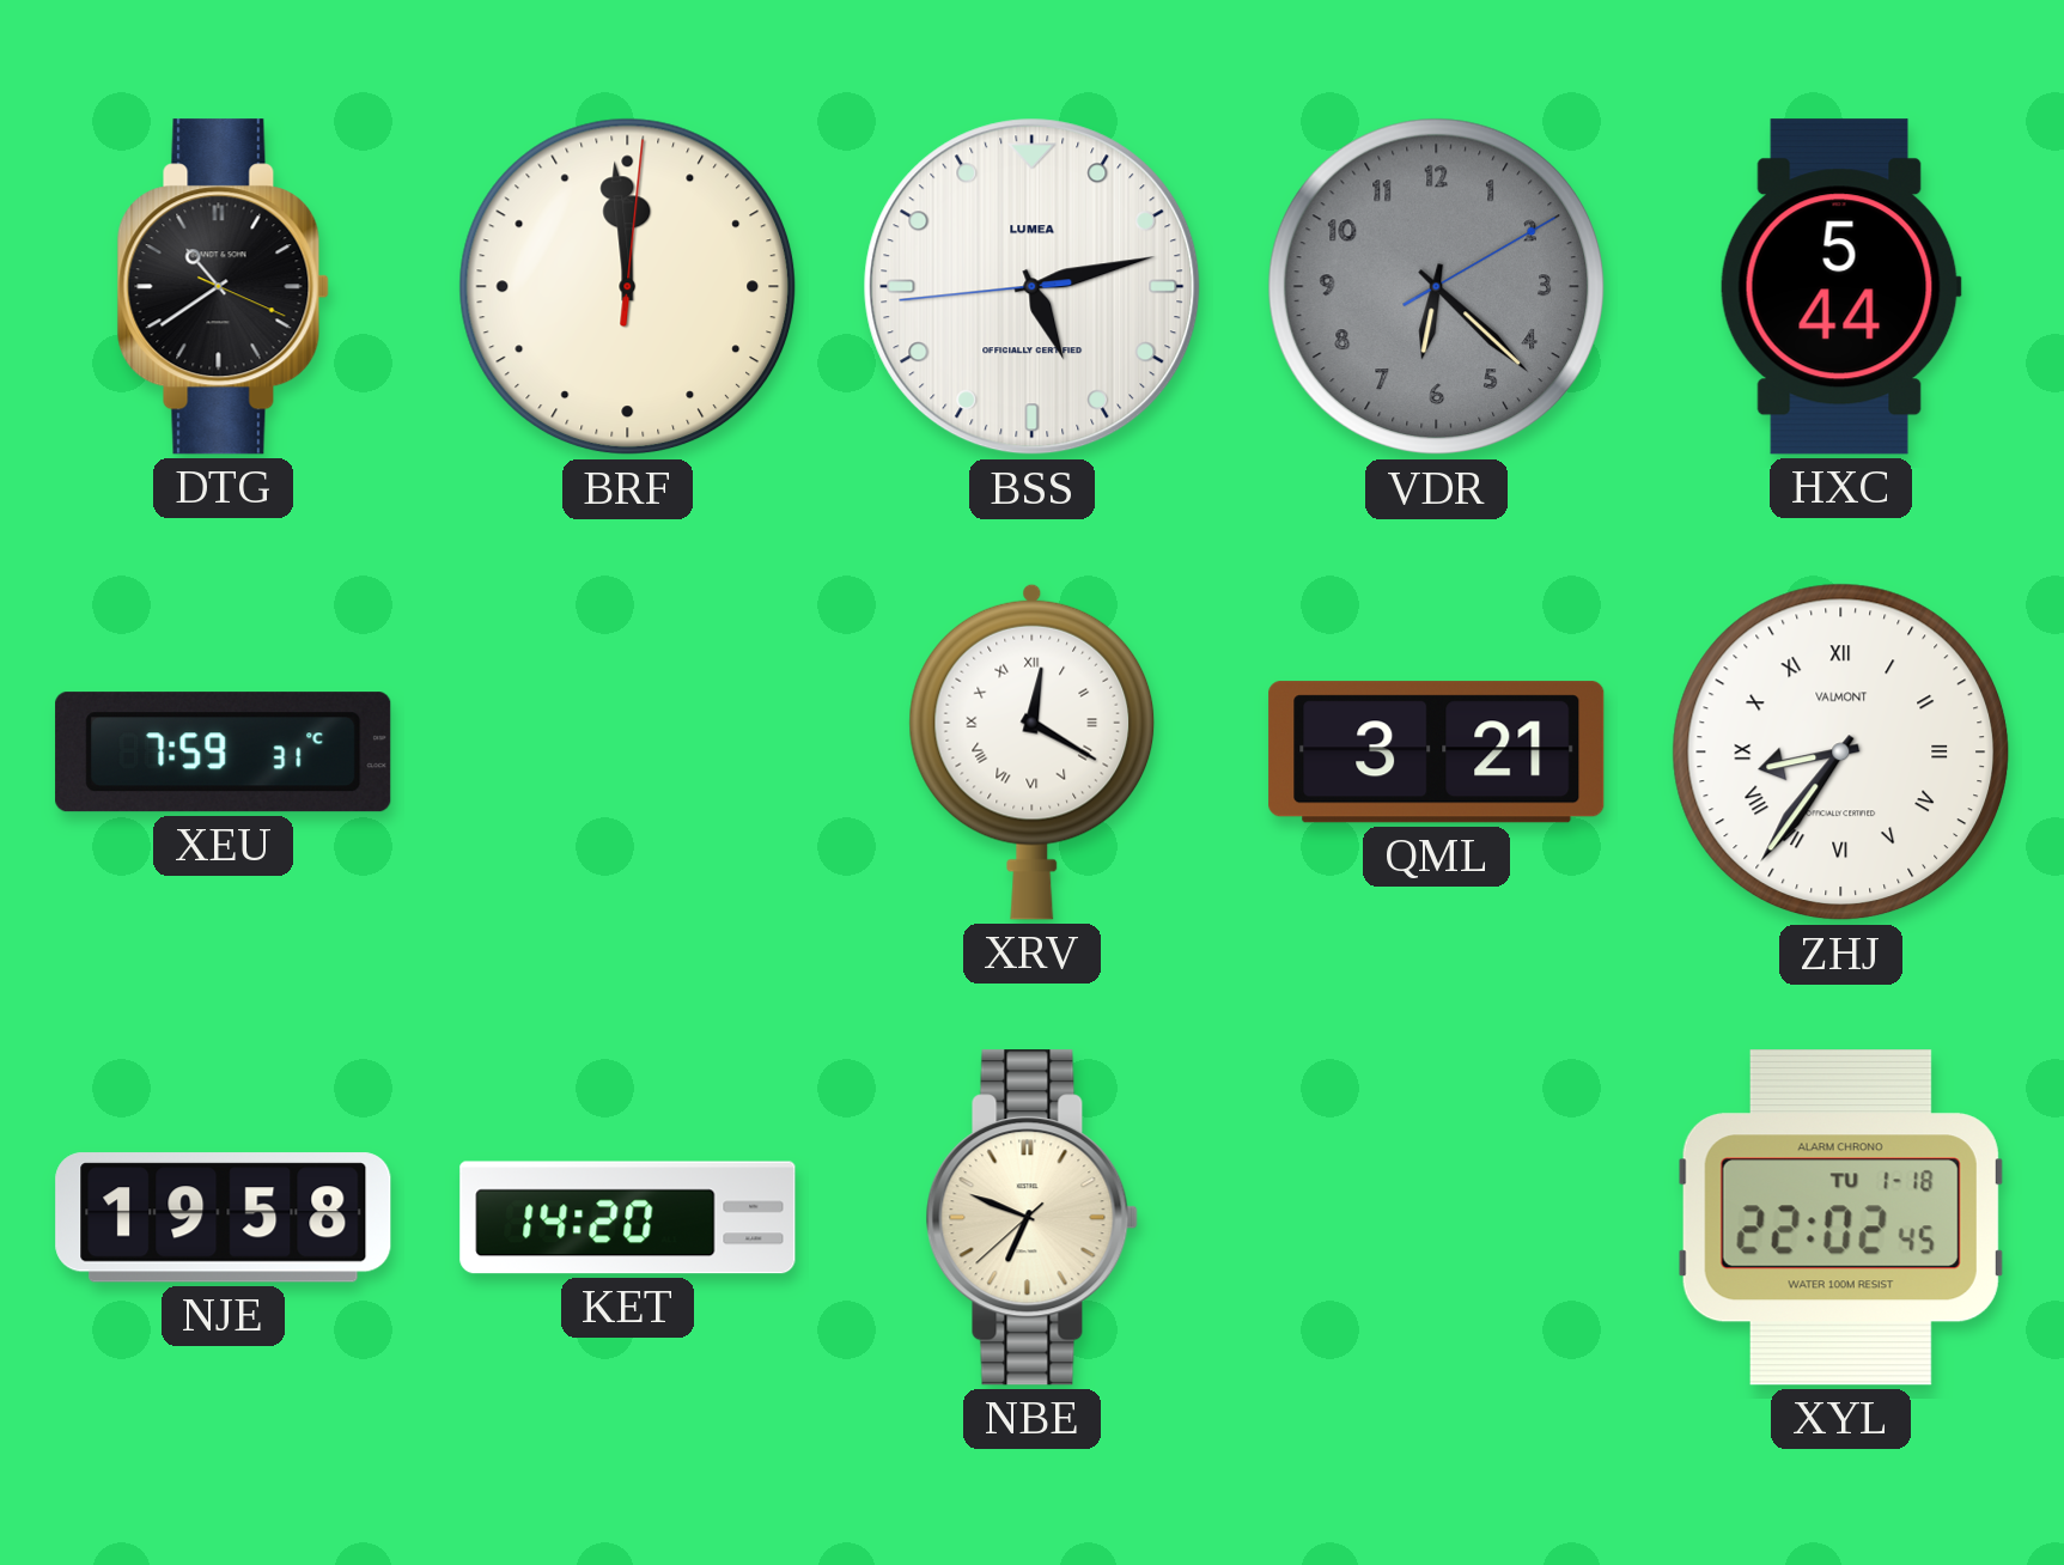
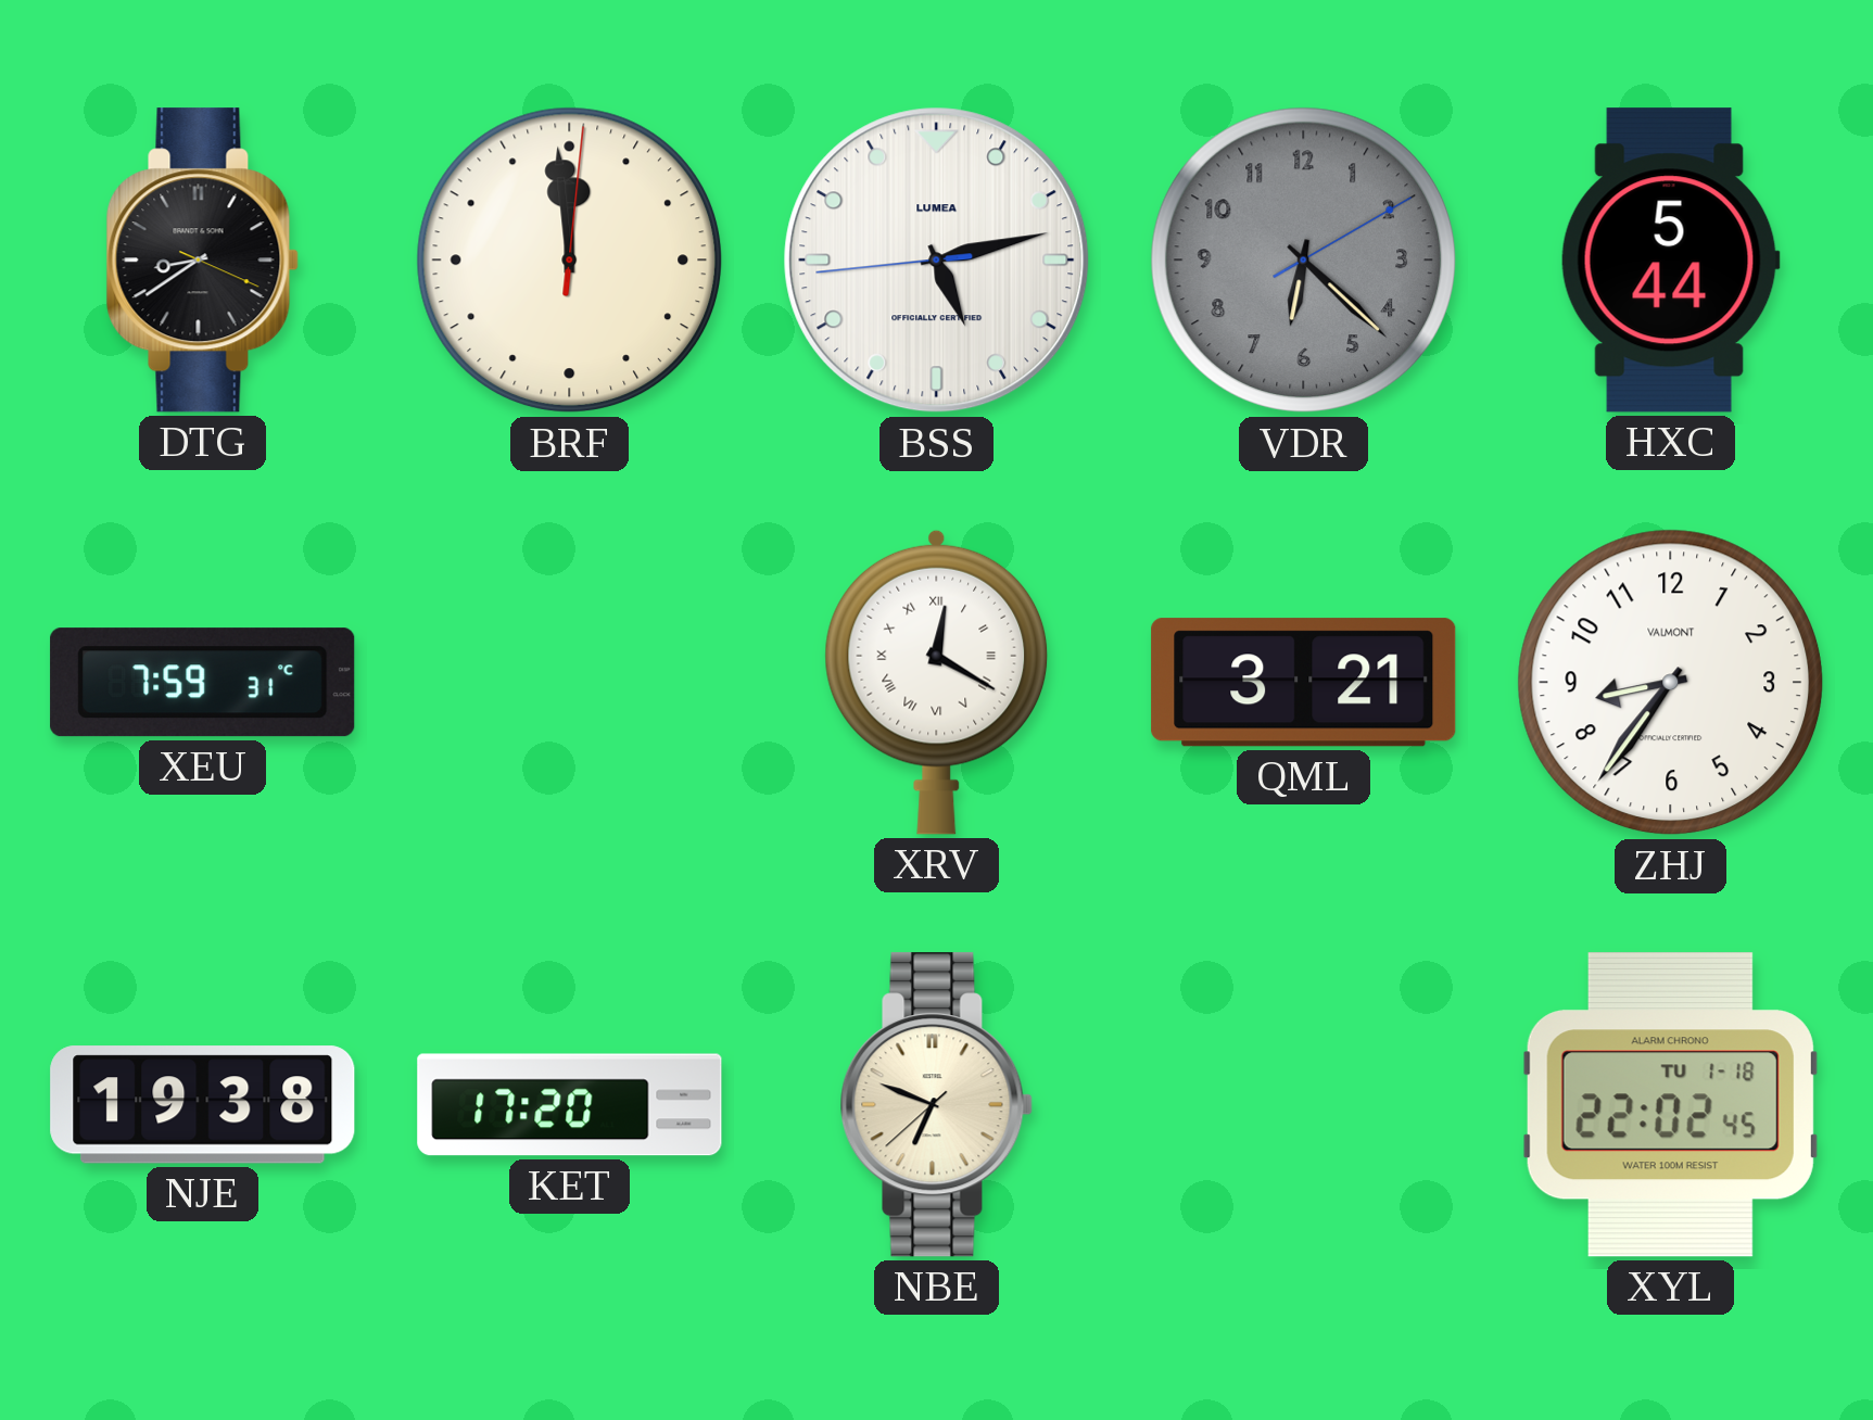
DTG: 10:39 -> 8:39 (202, 261)
ZHJ numerals: Roman -> Arabic (1671, 683)
NJE: 19:58 -> 19:38 (203, 1105)
KET: 14:20 -> 17:20 (570, 1105)
